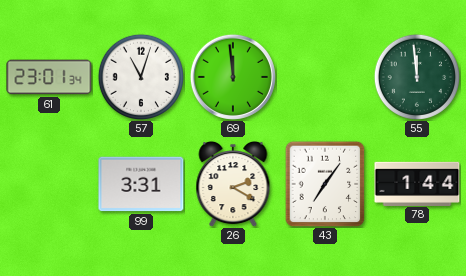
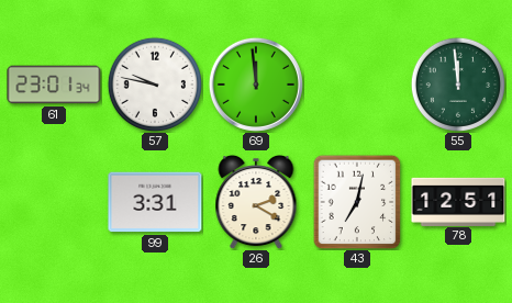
57: 11:03 -> 9:47 (154, 83)
43: 7:06 -> 7:02 (357, 202)
78: 1:44 -> 12:51 (458, 201)
